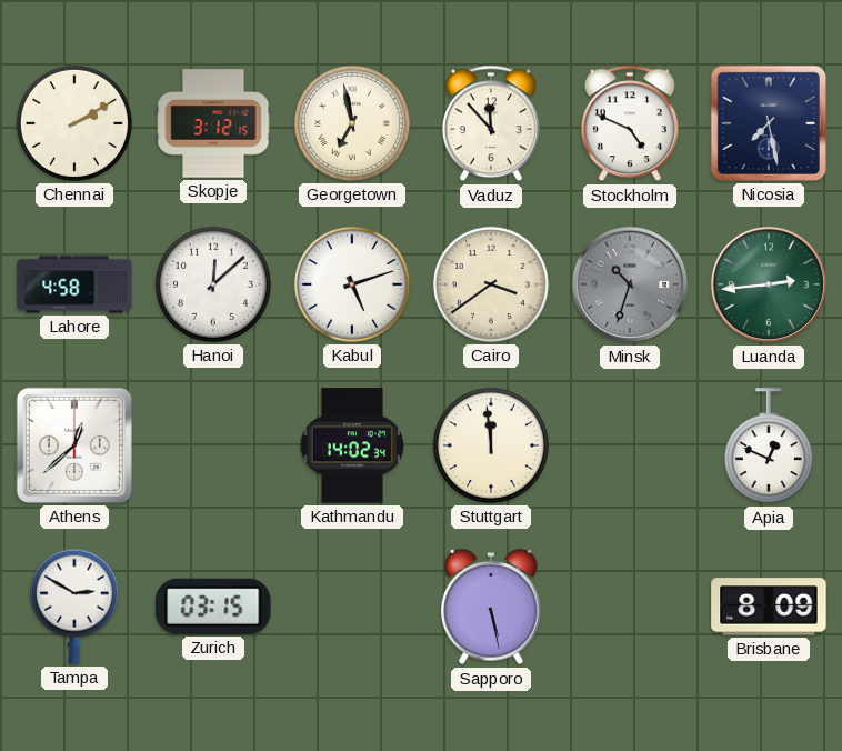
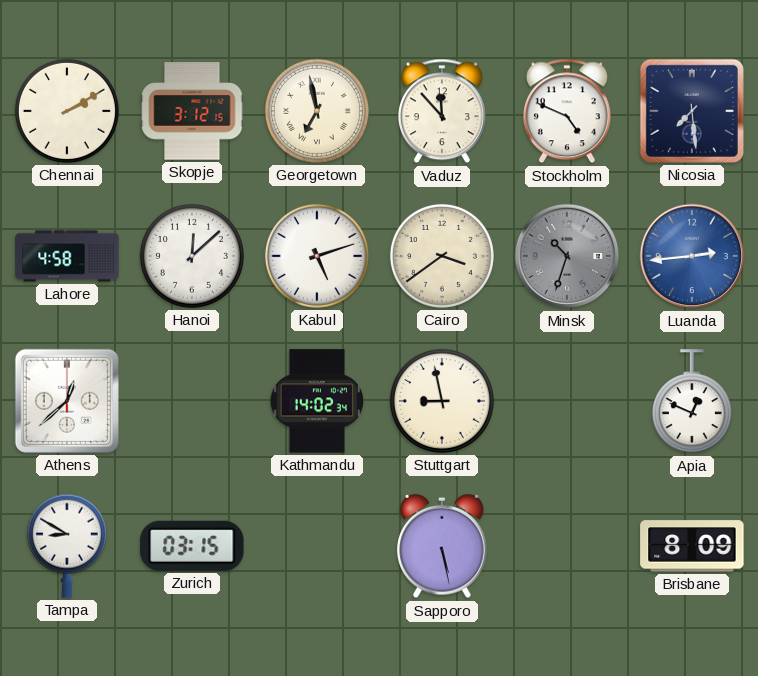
Nicosia: 7:28 -> 7:29 (692, 111)
Luanda dial: green -> blue (692, 256)
Stuttgart: 11:59 -> 8:58 (442, 401)
Tampa: 2:50 -> 8:50 (67, 546)
